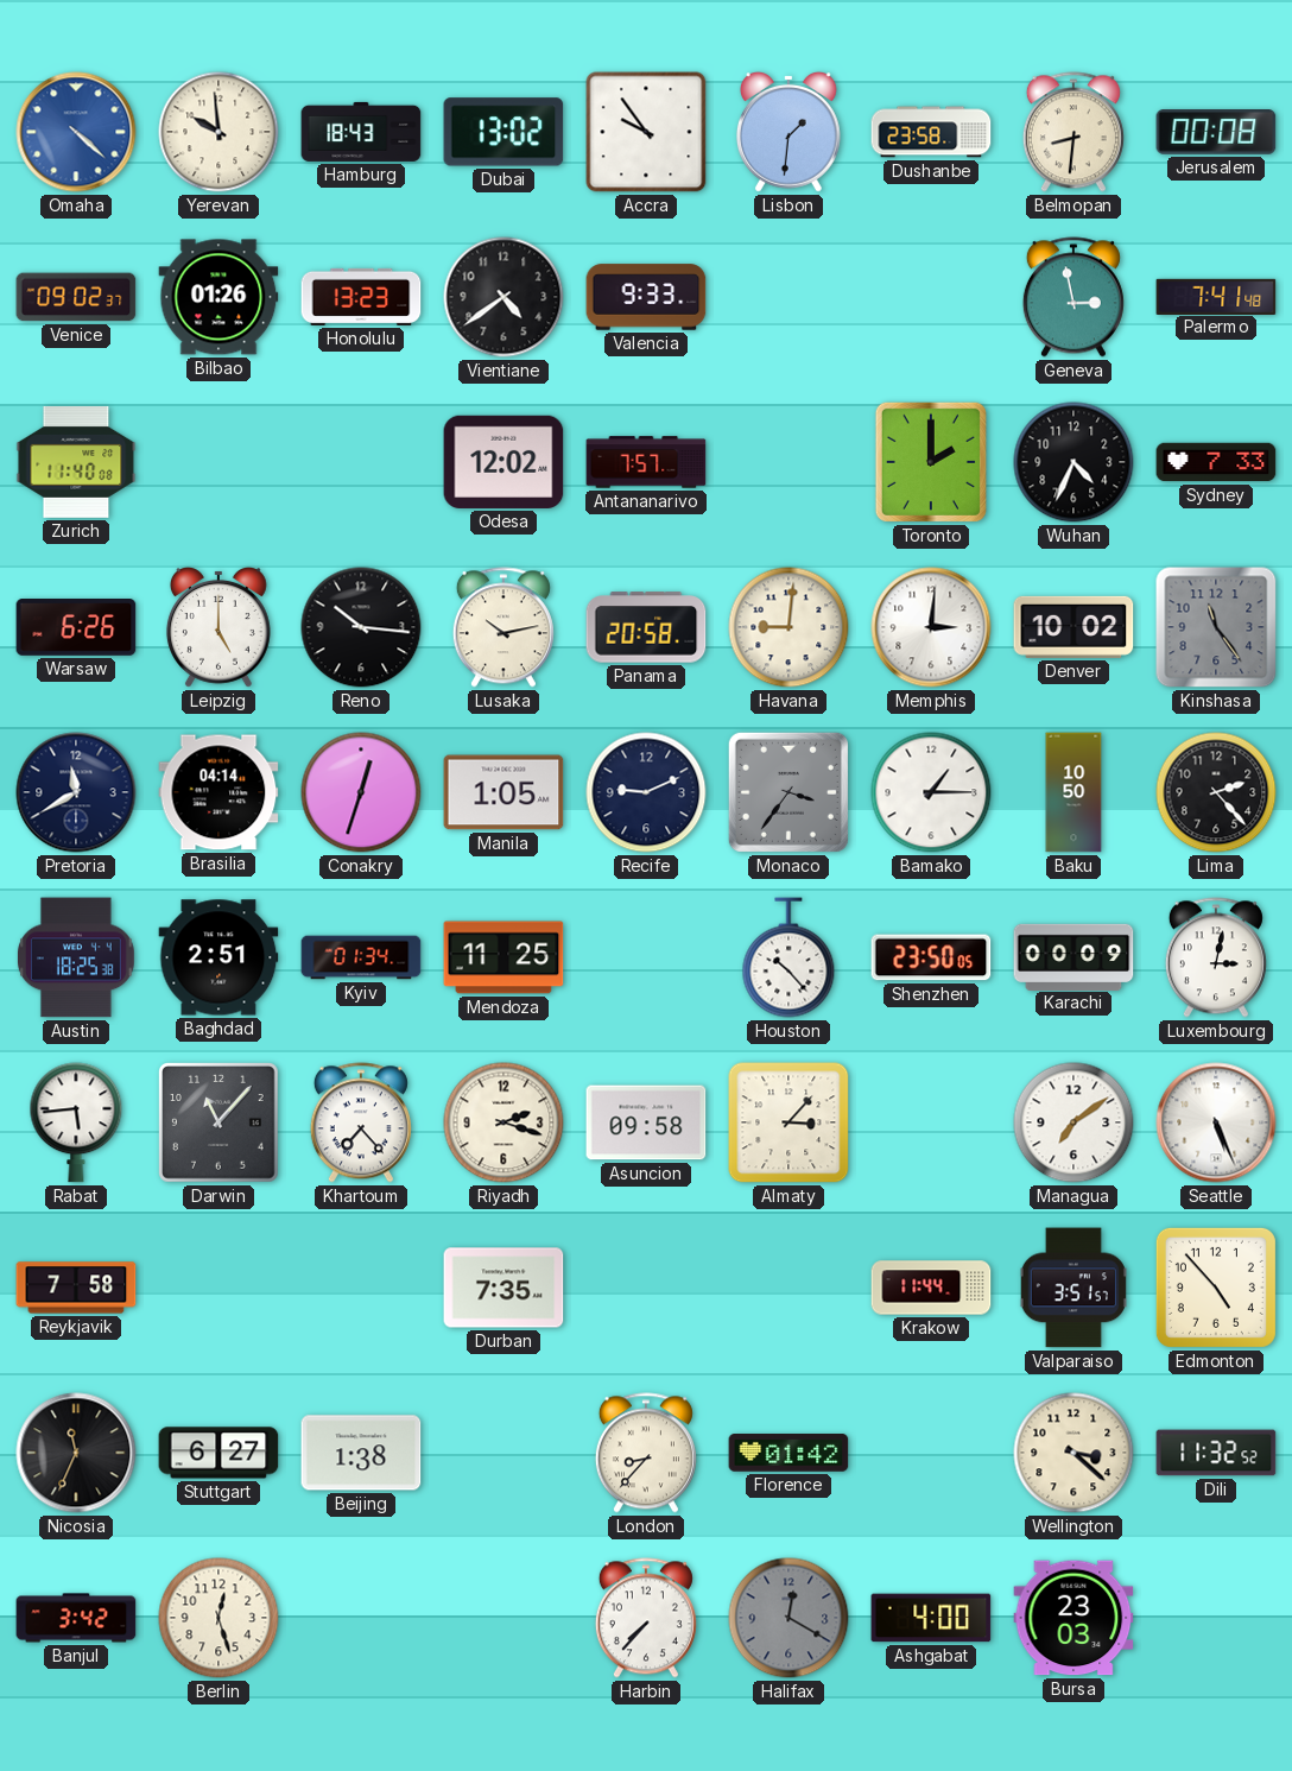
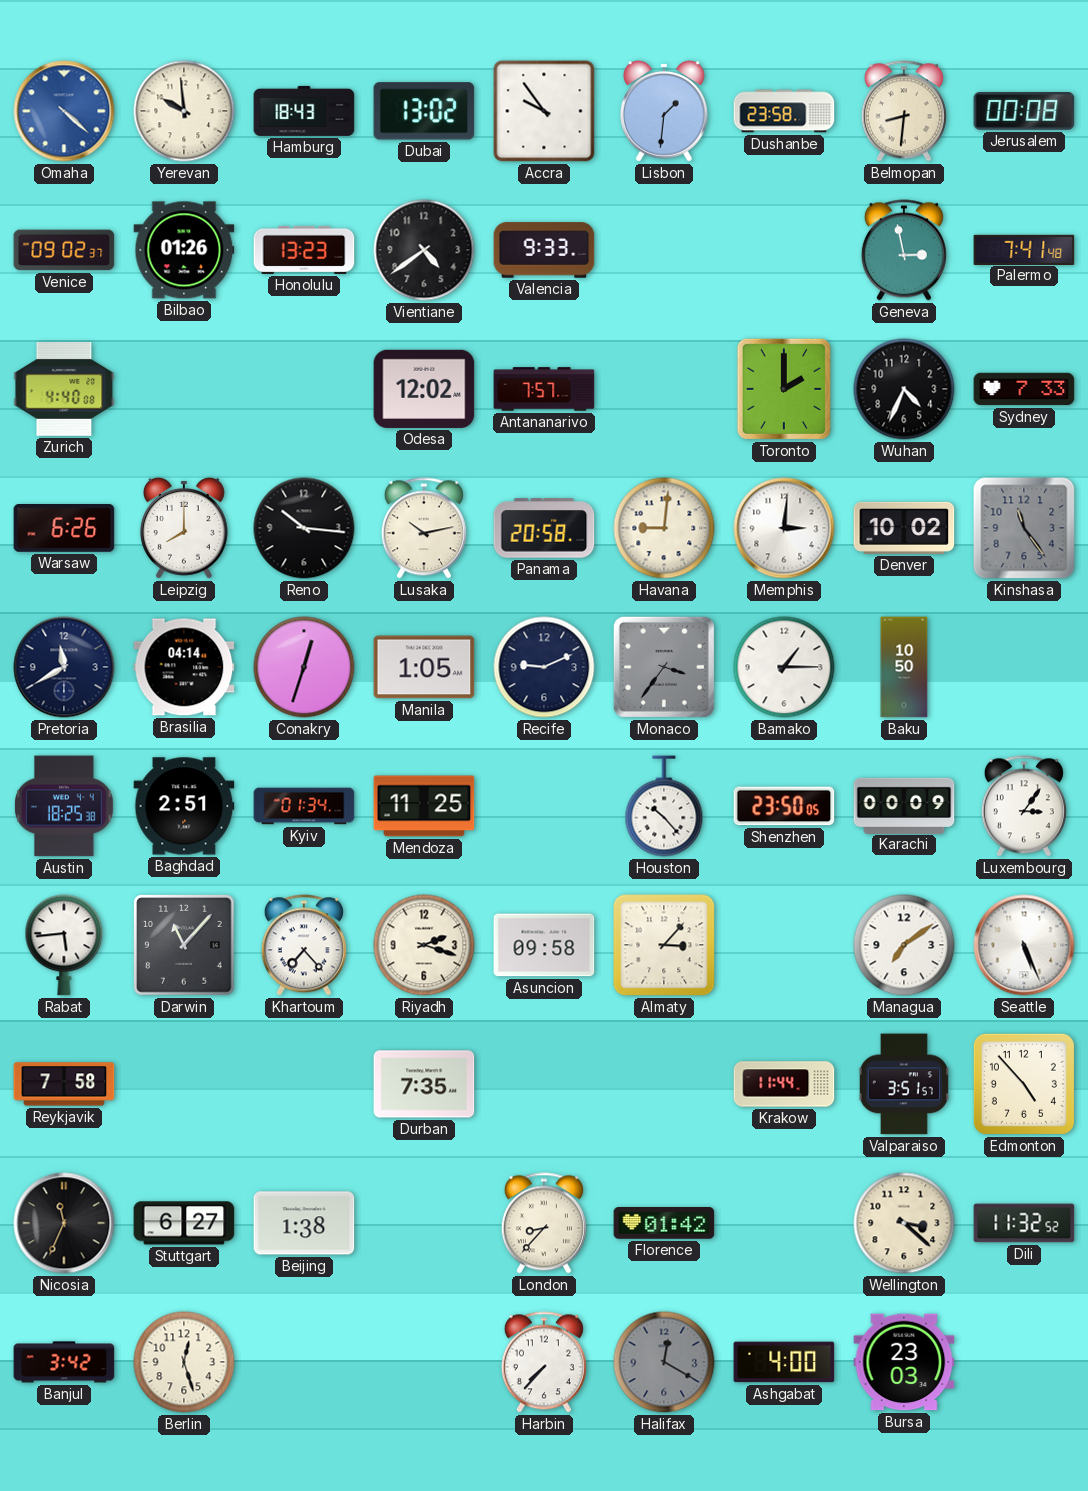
Zurich: 11:40 -> 4:40 (64, 389)
Leipzig: 5:00 -> 8:00 (184, 529)
Lima: 2:23 -> none (1216, 792)
Luxembourg: 3:02 -> 3:06 (1024, 806)
